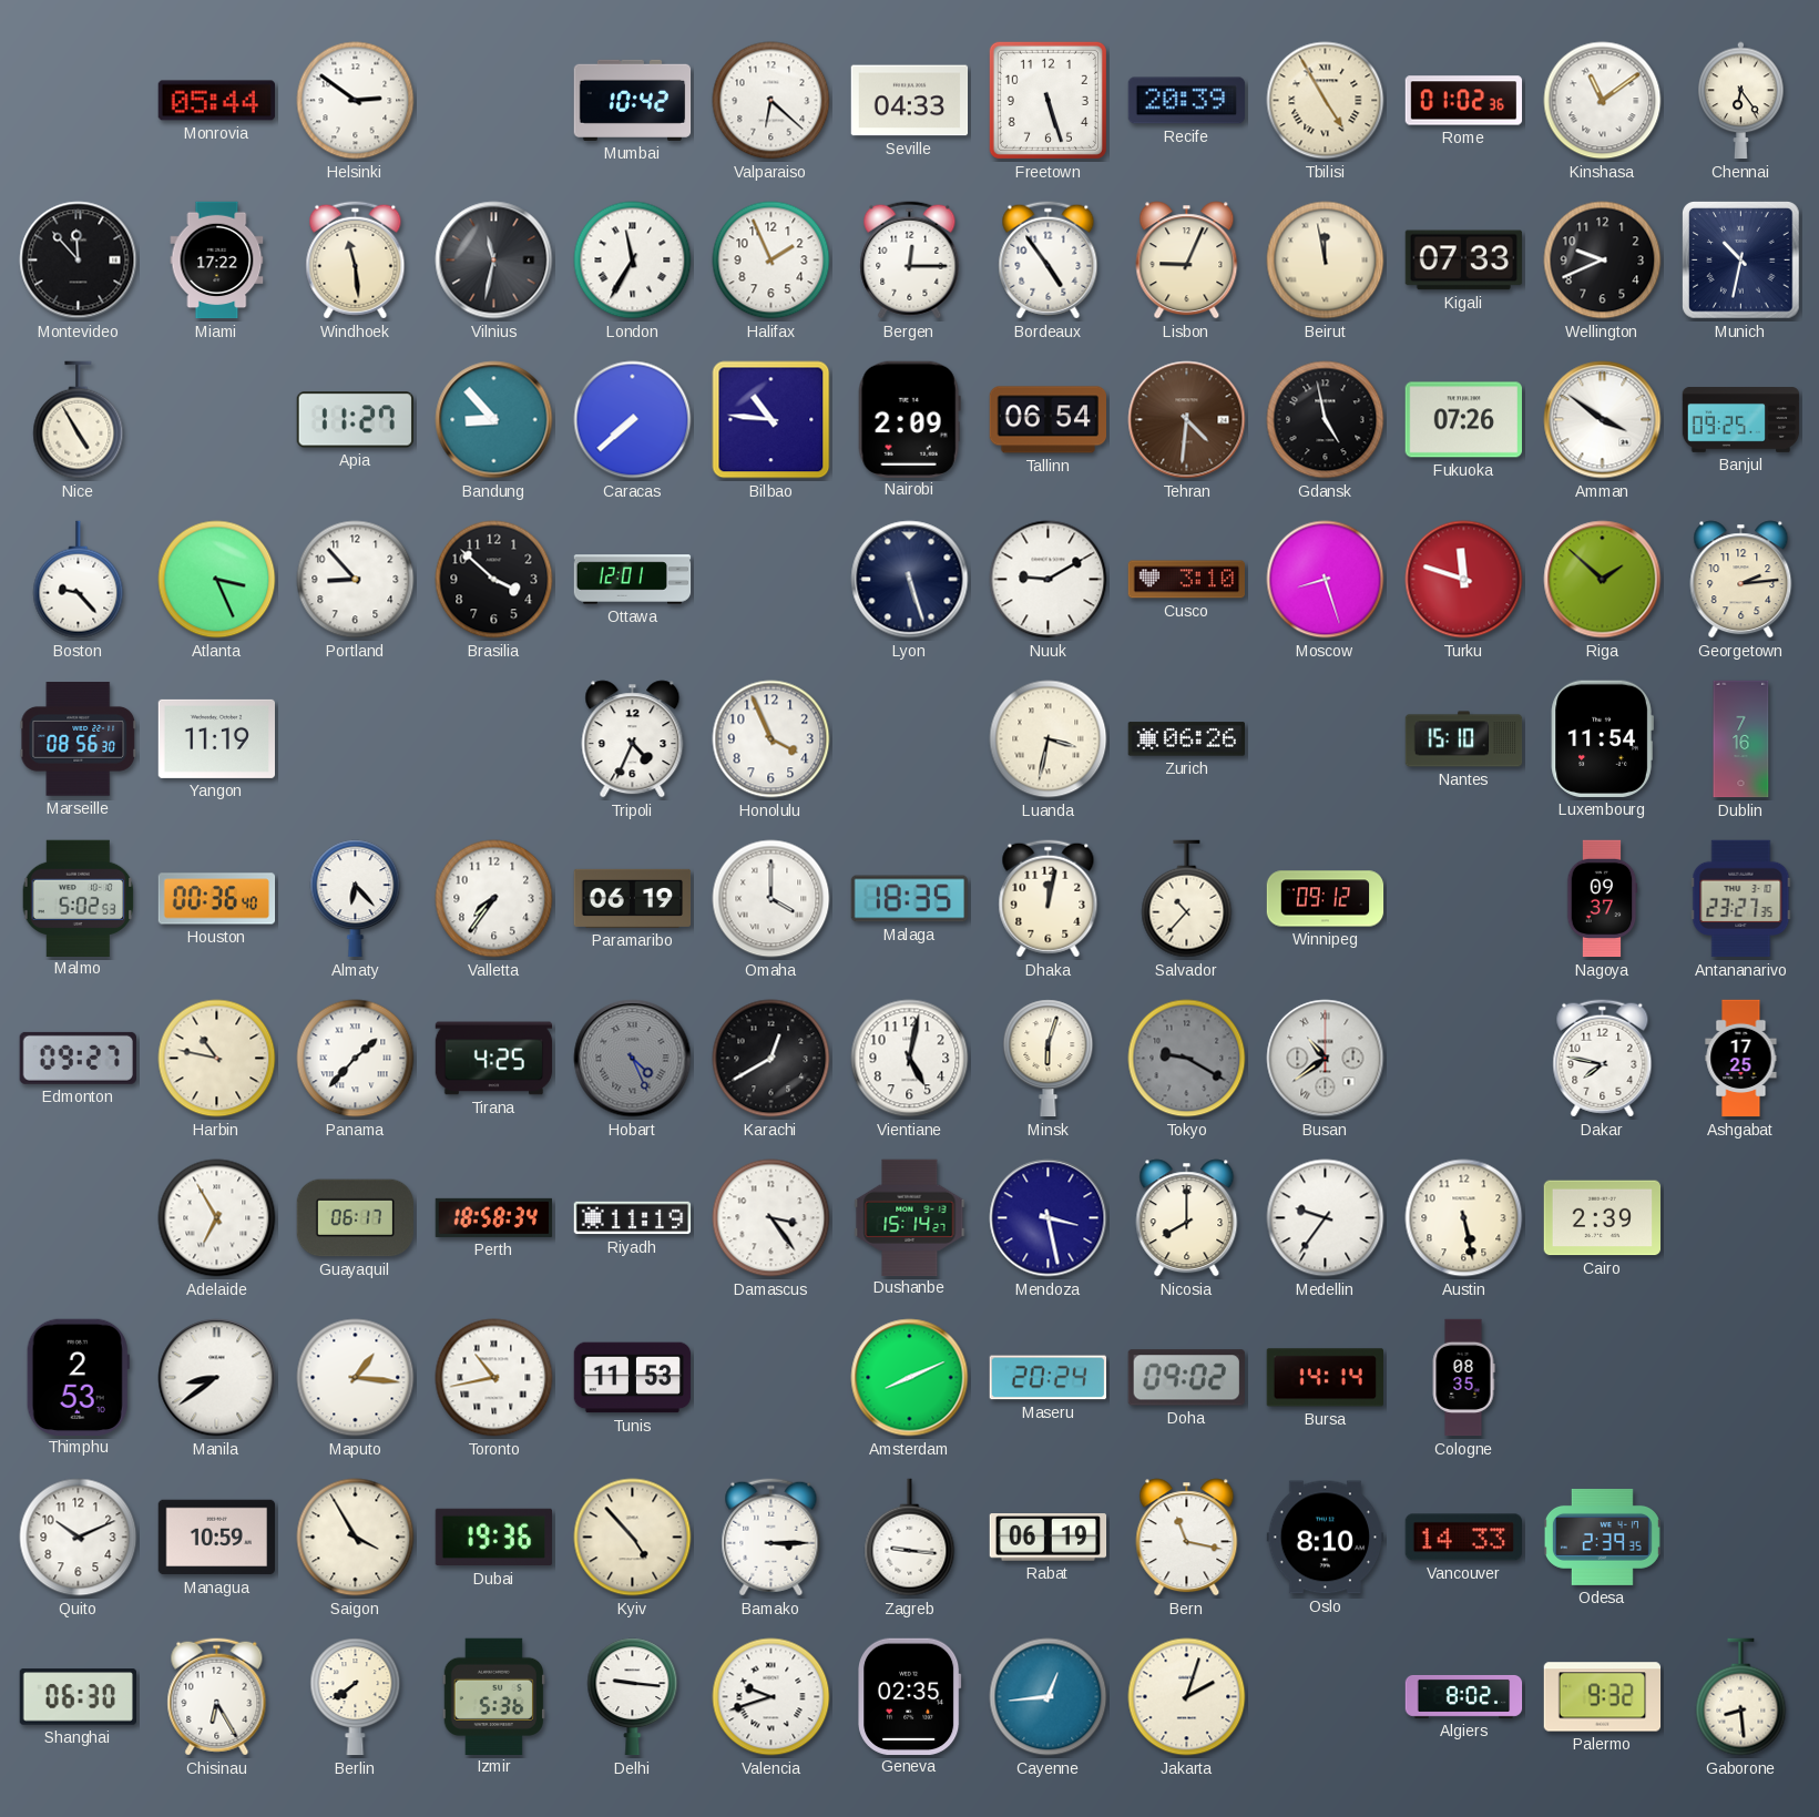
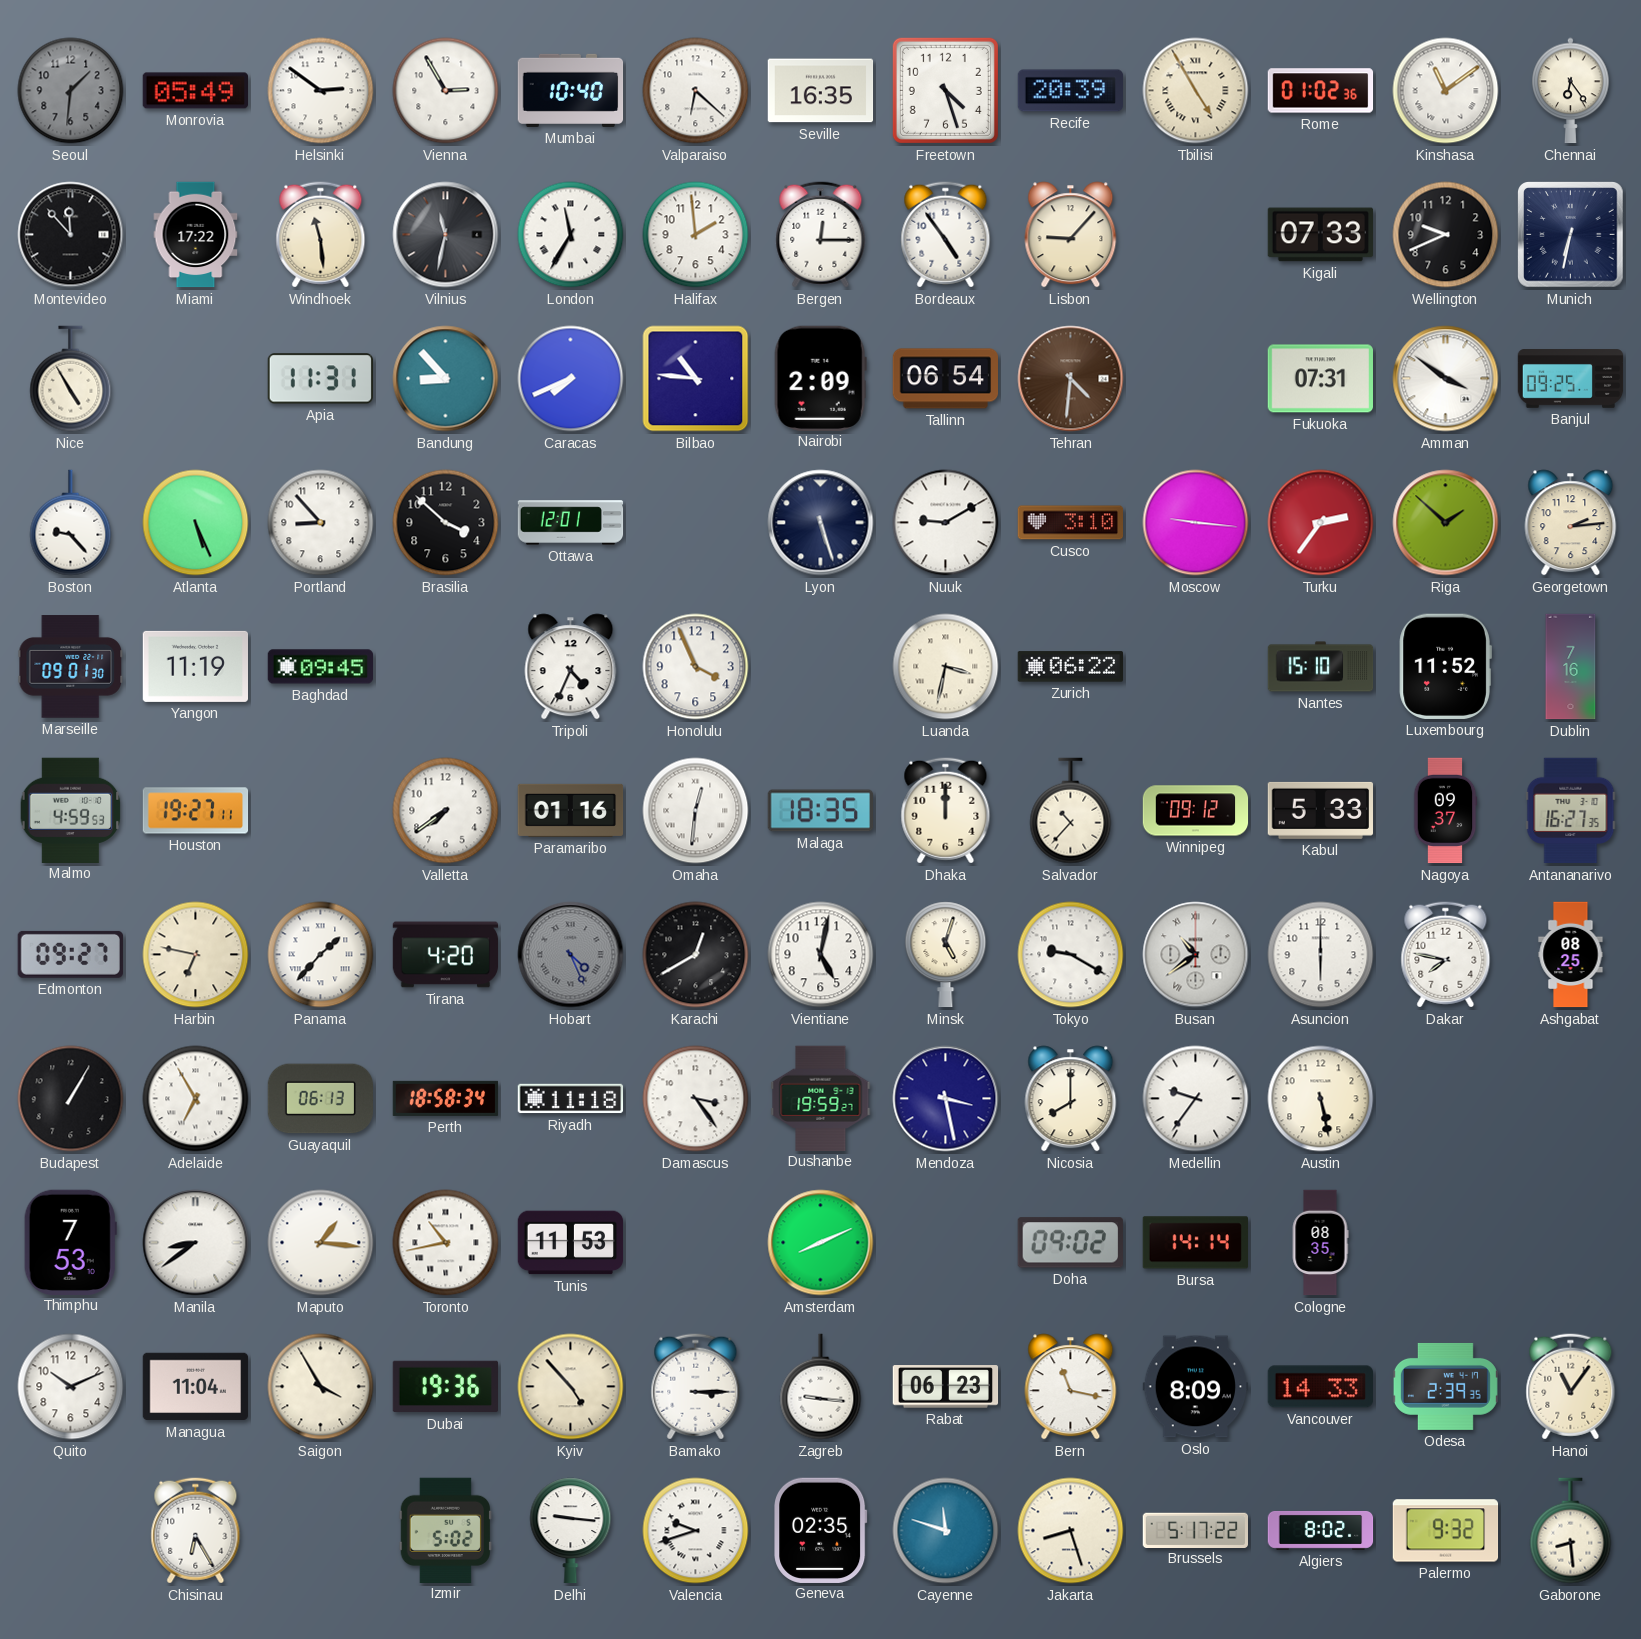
Seoul: none -> 1:31 (71, 91)
Monrovia: 05:44 -> 05:49 (195, 91)
Vienna: none -> 2:55 (446, 91)
Mumbai: 10:42 -> 10:40 (571, 90)
Seville: 04:33 -> 16:35 (821, 91)
Freetown: 5:27 -> 4:27 (945, 90)
Halifax: 1:56 -> 1:59 (696, 235)
Lisbon: 9:04 -> 9:07 (1071, 235)
Beirut: 11:58 -> none (1326, 261)
Munich: 10:32 -> 6:32 (1571, 235)
Apia: 11:27 -> 11:31 (320, 379)
Caracas: 7:38 -> 7:41 (571, 379)
Gdansk: 4:58 -> none (1326, 420)
Fukuoka: 07:26 -> 07:31 (1320, 379)
Atlanta: 3:26 -> 5:26 (196, 523)
Moscow: 8:27 -> 9:16 (1196, 523)
Turku: 11:48 -> 2:36 (1321, 523)
Marseille: 08:56 -> 09:01 (70, 667)
Baghdad: none -> 09:45 (320, 667)
Zurich: 06:26 -> 06:22 (1070, 667)
Luxembourg: 11:54 -> 11:52 (1445, 666)
Malmo: 5:02 -> 4:59 (71, 810)
Houston: 00:36 -> 19:27 (196, 811)
Almaty: 6:23 -> none (356, 899)
Valletta: 7:36 -> 7:39 (446, 811)
Paramaribo: 06:19 -> 01:16 (571, 810)
Omaha: 4:00 -> 12:31 (696, 811)
Dhaka: 12:02 -> 12:00 (946, 811)
Kabul: none -> 5:33 (1321, 810)
Antananarivo: 23:27 -> 16:27 (1571, 811)
Harbin: 10:47 -> 6:47 (196, 955)
Tirana: 4:25 -> 4:20 (446, 955)
Minsk: 6:03 -> 5:03 (946, 955)
Tokyo dial: grey -> white (1071, 955)
Asuncion: none -> 6:00 (1321, 955)
Ashgabat: 17:25 -> 08:25 (1571, 955)
Budapest: none -> 1:05 (71, 1099)
Guayaquil: 06:17 -> 06:13 (321, 1099)
Riyadh: 11:19 -> 11:18 (571, 1099)
Dushanbe: 15:14 -> 19:59 (821, 1098)
Cairo: 2:39 -> none (1603, 1218)
Thimphu: 2:53 -> 7:53 (70, 1242)
Maseru: 20:24 -> none (1048, 1378)
Managua: 10:59 -> 11:04 (196, 1387)
Rabat: 06:19 -> 06:23 (946, 1387)
Oslo: 8:10 -> 8:09 (1196, 1387)
Hanoi: none -> 11:06 (1571, 1387)
Shanghai: 06:30 -> none (78, 1697)
Berlin: 7:39 -> none (356, 1697)
Izmir: 5:36 -> 5:02 (445, 1530)
Cayenne: 12:44 -> 11:48 (946, 1531)
Jakarta: 2:03 -> 8:27 (1071, 1531)
Brussels: none -> 5:17 (1195, 1530)
